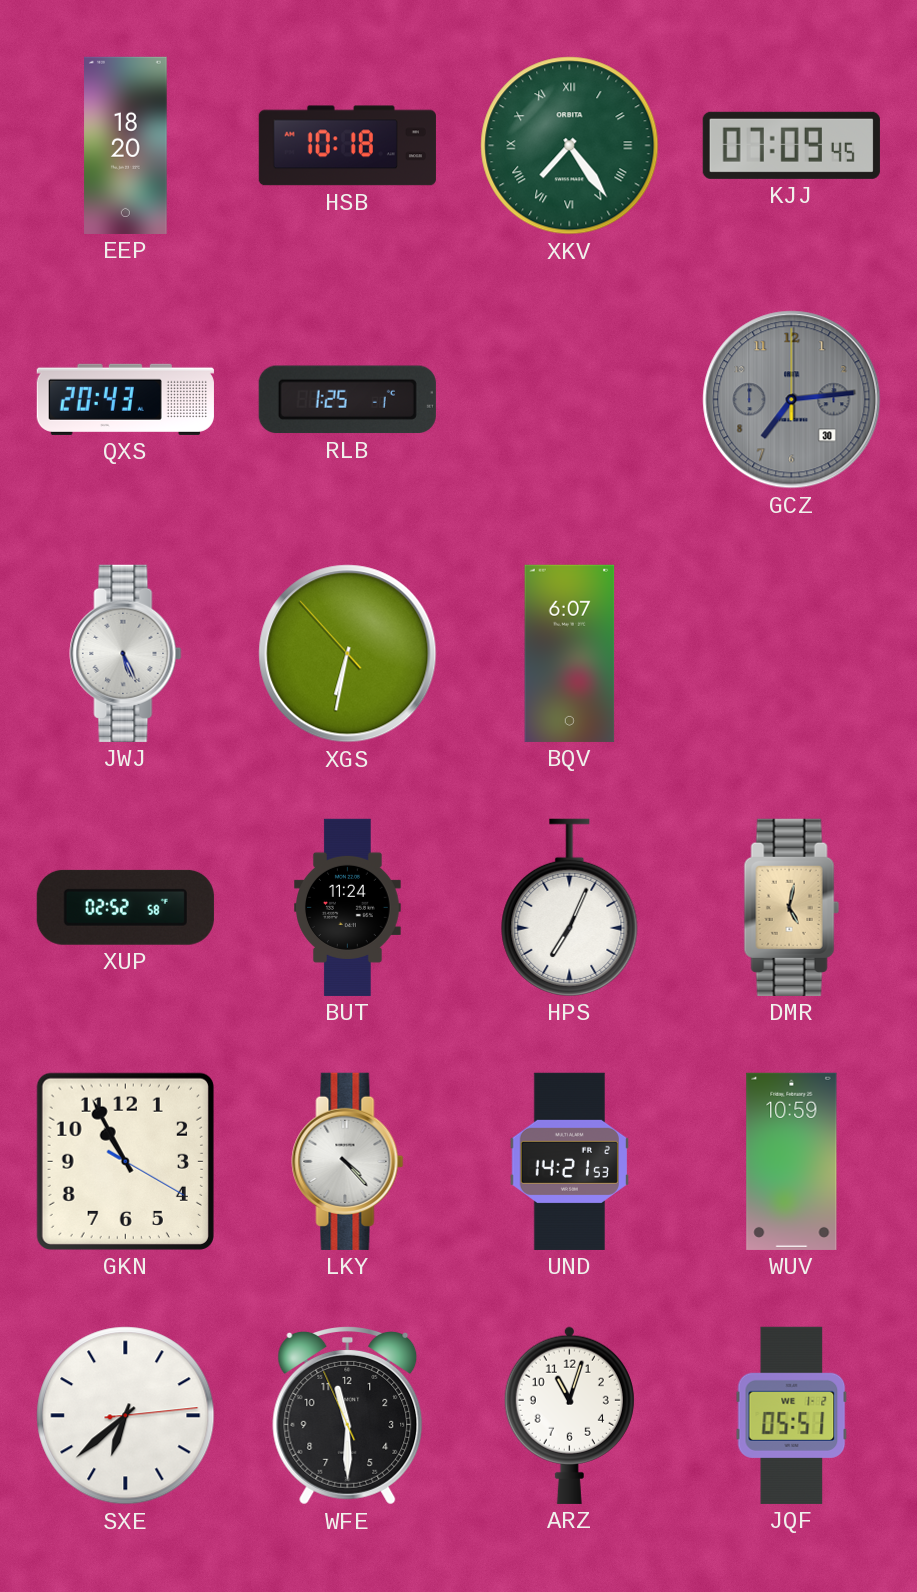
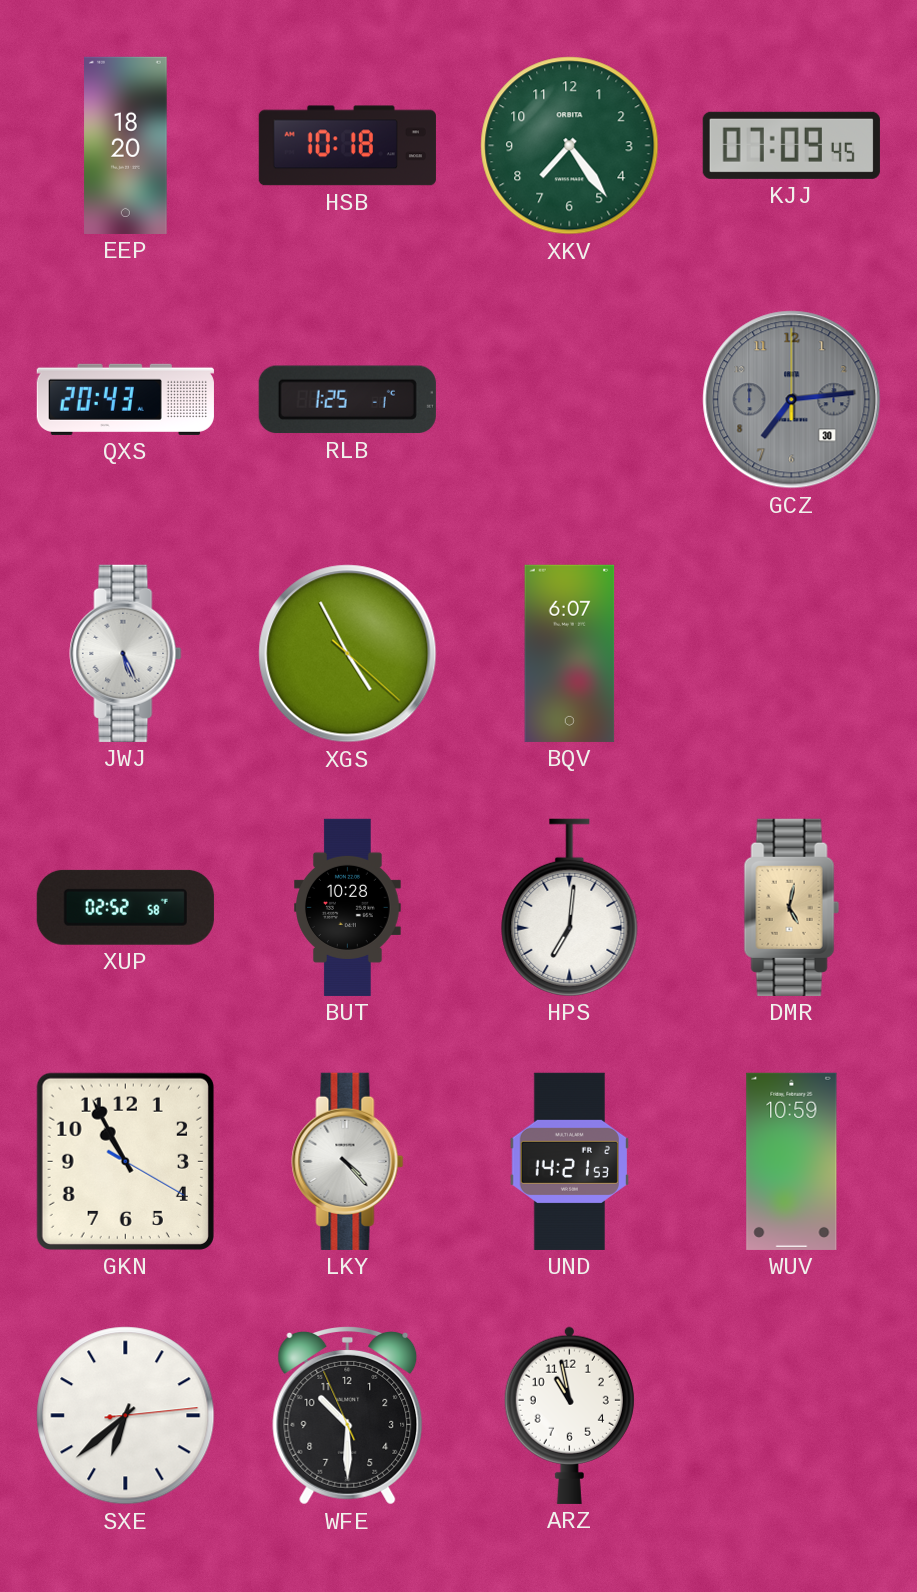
XKV numerals: Roman -> Arabic (570, 146)
XGS: 6:31 -> 4:55 (348, 654)
BUT: 11:24 -> 10:28 (348, 907)
HPS: 7:04 -> 7:01 (570, 907)
WFE: 11:29 -> 10:29 (348, 1416)
ARZ: 11:03 -> 10:58 (569, 1415)
JQF: 05:51 -> none (792, 1415)
